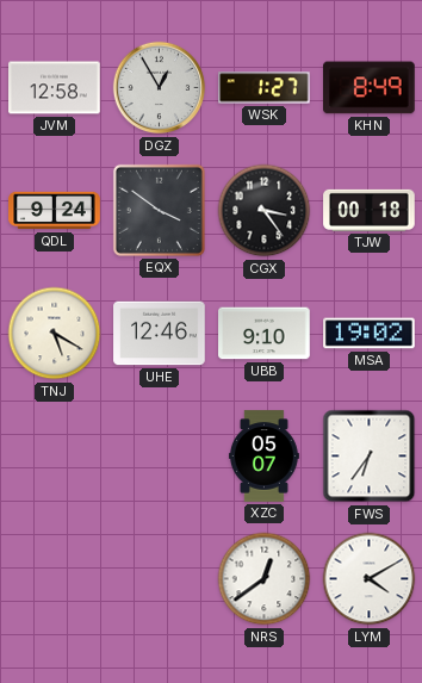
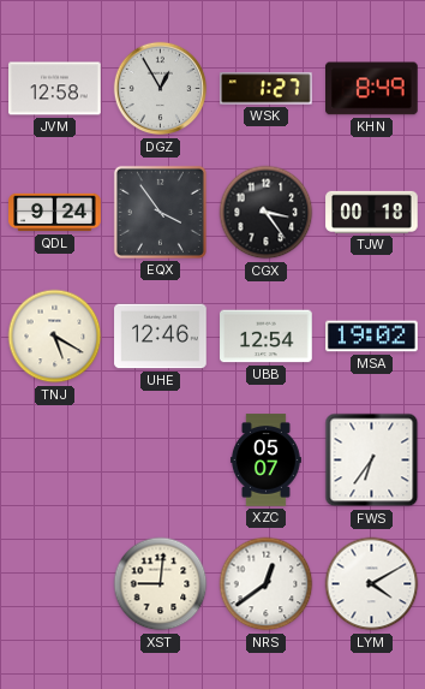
EQX: 3:51 -> 3:54 (160, 212)
UBB: 9:10 -> 12:54 (267, 337)
XST: none -> 9:01 (161, 584)
